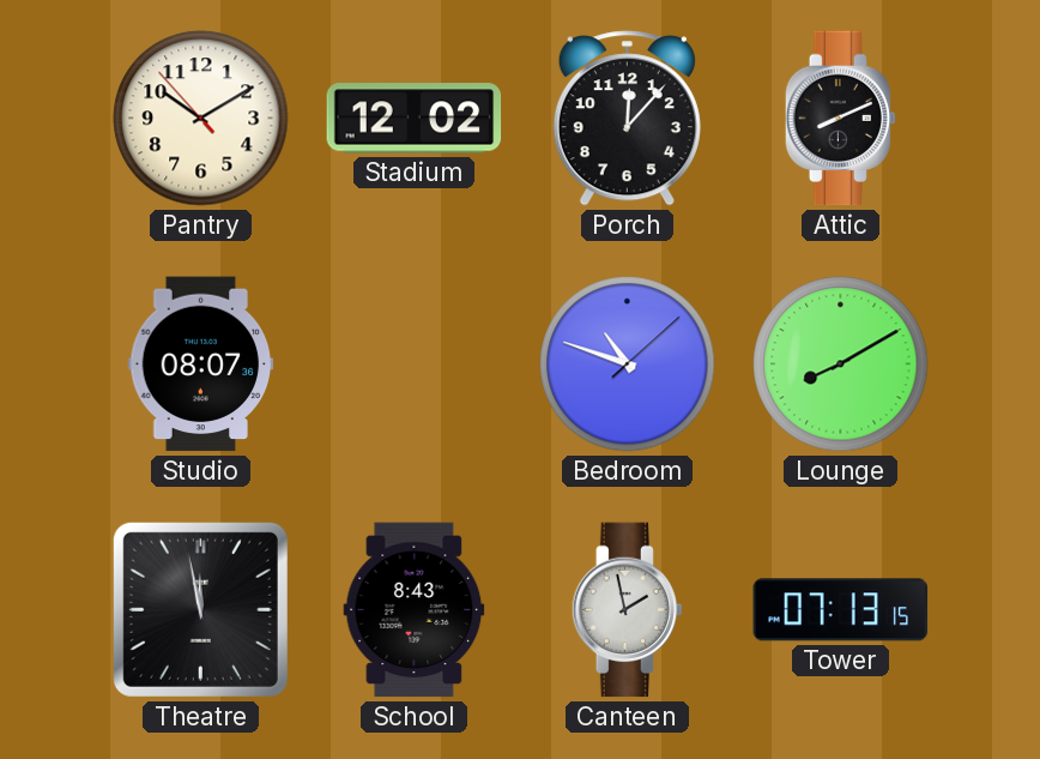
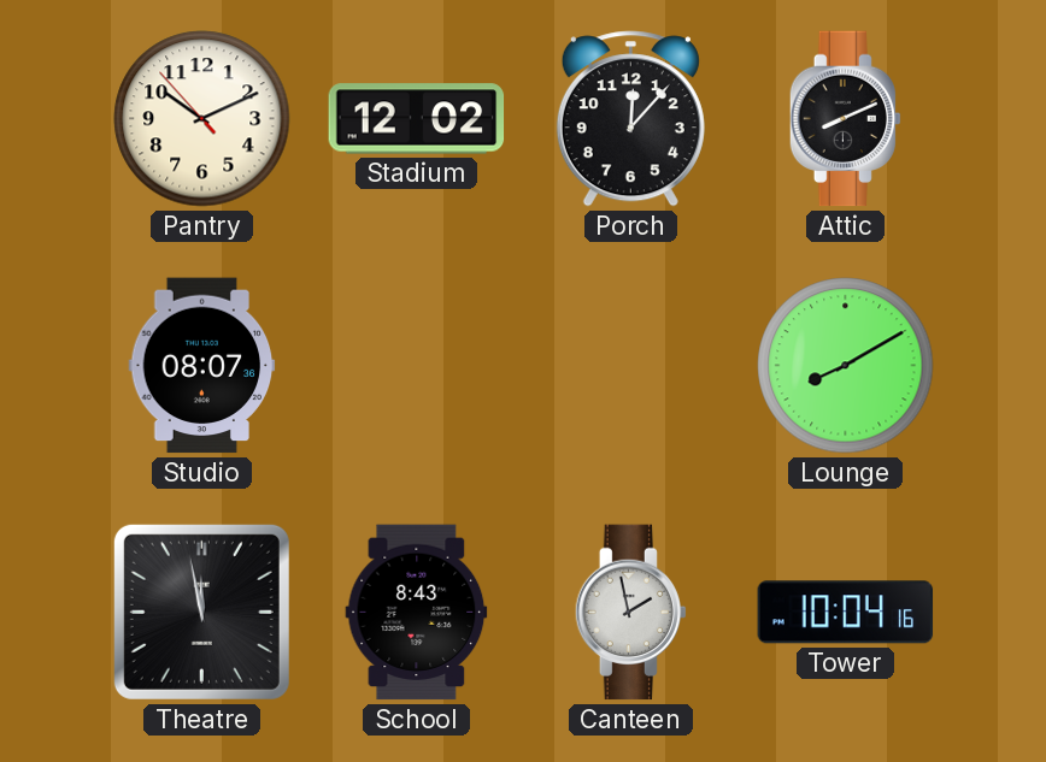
Pantry: 10:09 -> 10:10 (202, 119)
Bedroom: 10:48 -> none (628, 365)
Tower: 07:13 -> 10:04 (846, 613)
